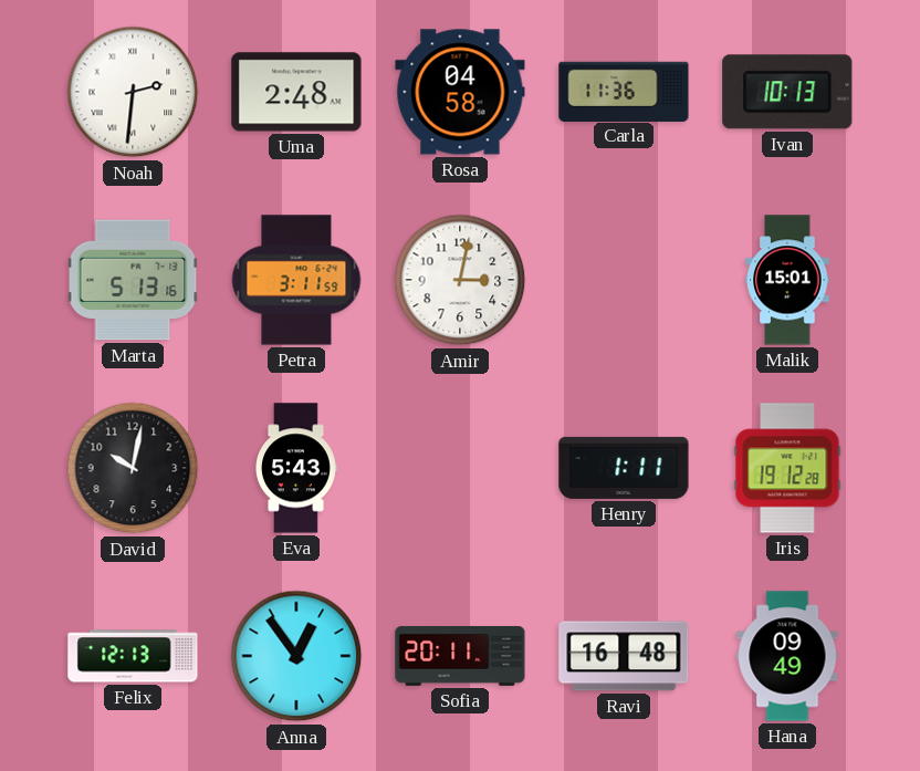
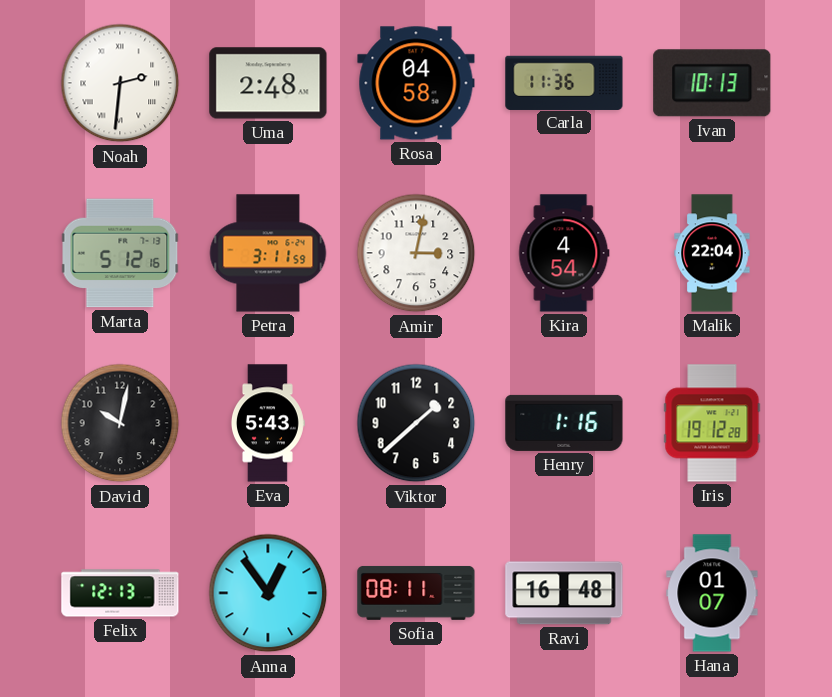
Marta: 5:13 -> 5:12 (120, 253)
Kira: none -> 4:54 (564, 253)
Malik: 15:01 -> 22:04 (712, 253)
Viktor: none -> 1:38 (416, 423)
Henry: 1:11 -> 1:16 (564, 423)
Sofia: 20:11 -> 08:11 (416, 593)
Hana: 09:49 -> 01:07 (712, 593)
